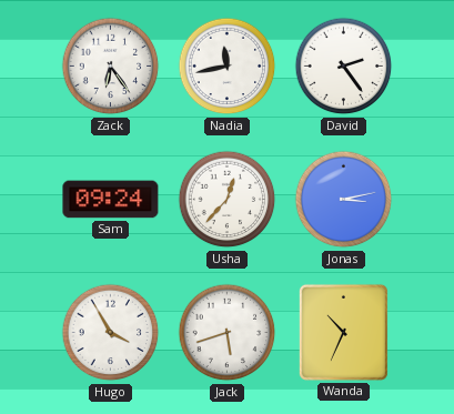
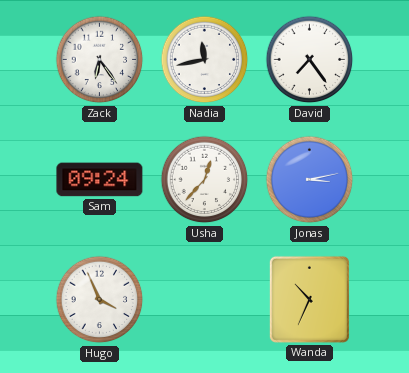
David: 2:24 -> 7:24 (310, 60)
Hugo: 3:55 -> 3:56 (100, 300)
Jack: 5:42 -> none (228, 333)
